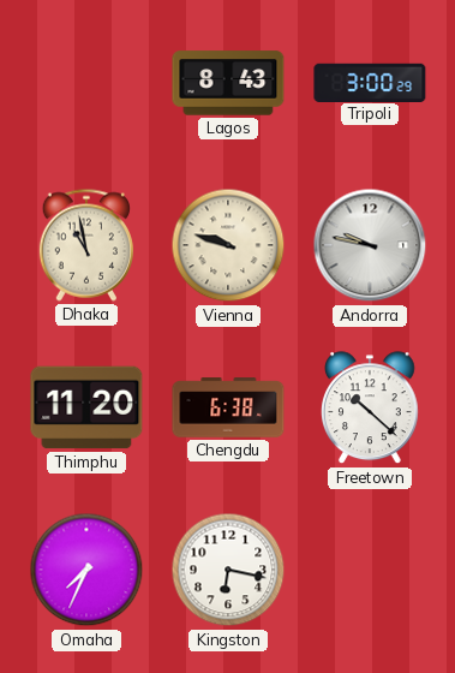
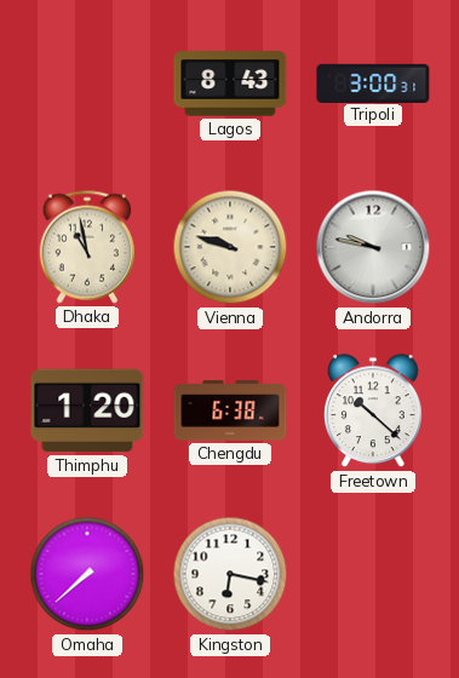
Tripoli: 3:00:29 -> 3:00:31 (373, 82)
Thimphu: 11:20 -> 1:20 (87, 410)
Omaha: 7:34 -> 7:38 (87, 574)
